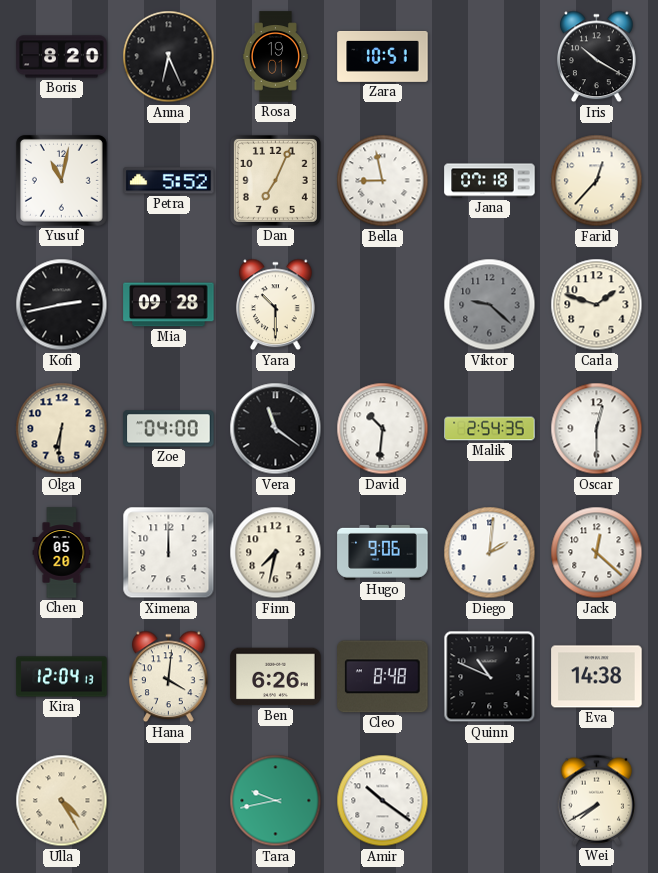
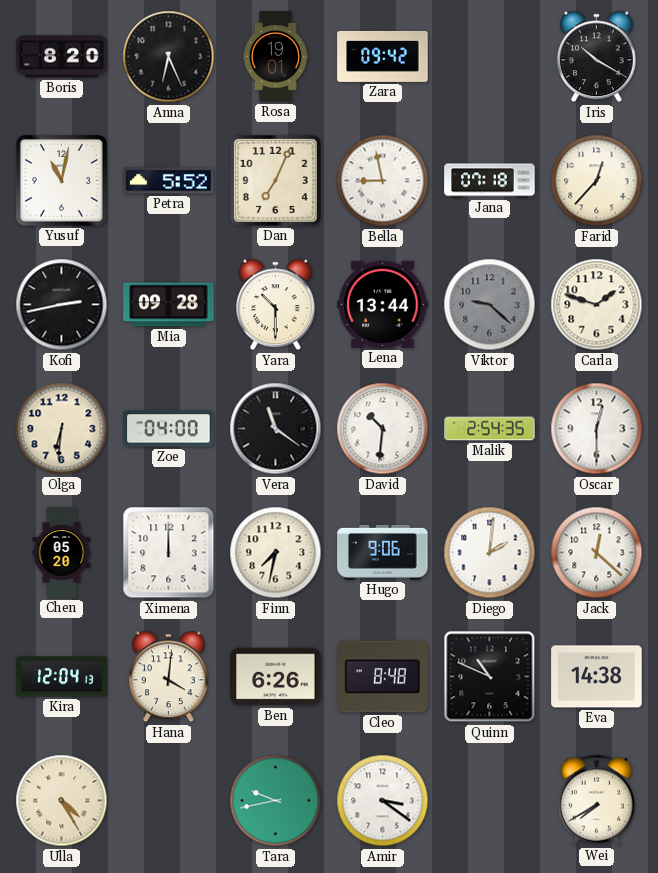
Zara: 10:51 -> 09:42 (383, 56)
Lena: none -> 13:44 (383, 304)
Amir: 10:21 -> 3:21 (383, 801)
